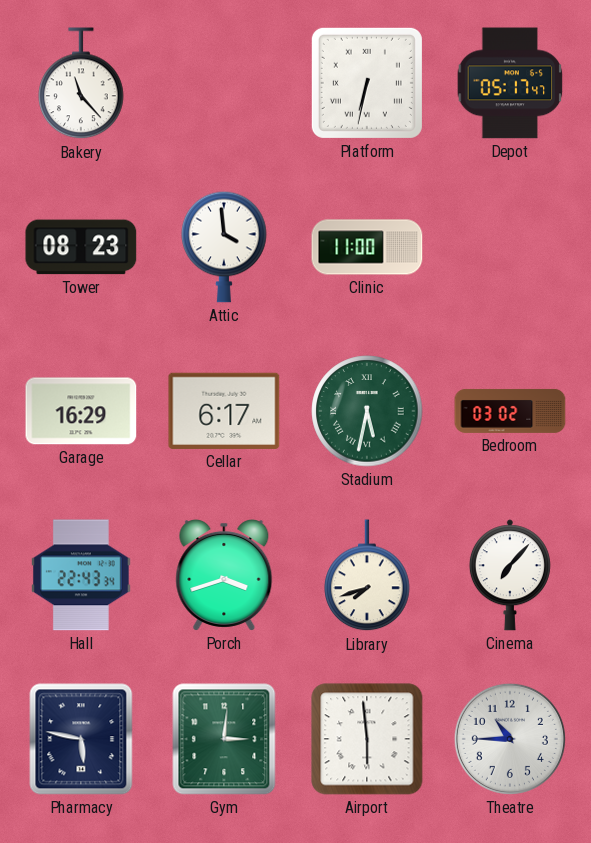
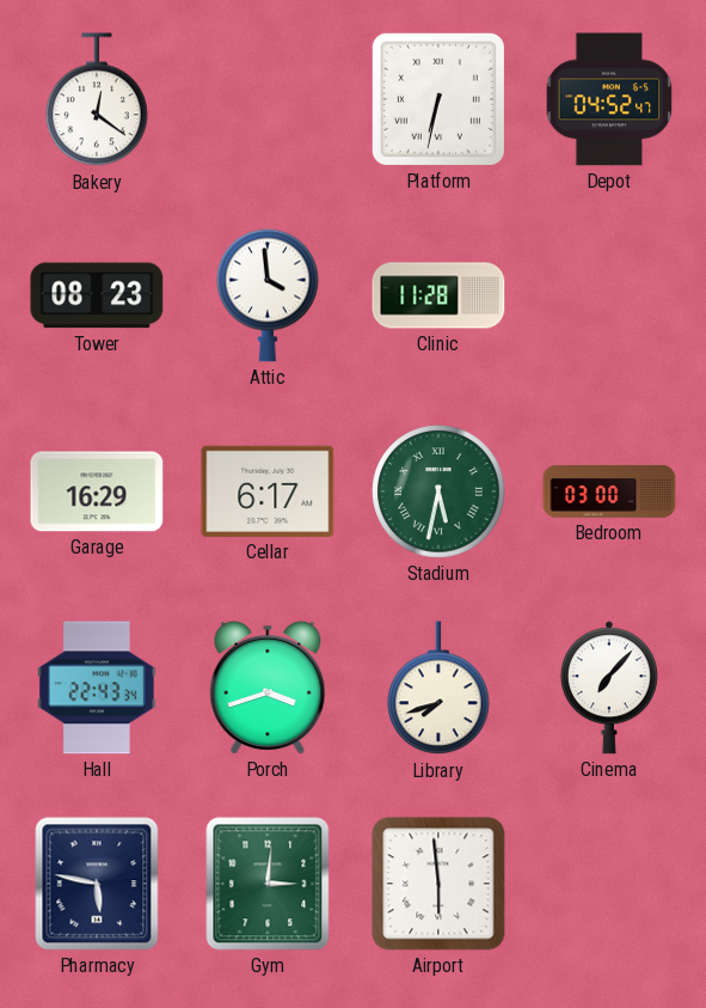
Bakery: 11:23 -> 12:21 (97, 100)
Depot: 05:17 -> 04:52 (609, 99)
Clinic: 11:00 -> 11:28 (438, 295)
Bedroom: 03:02 -> 03:00 (609, 491)
Theatre: 10:45 -> none (510, 739)
